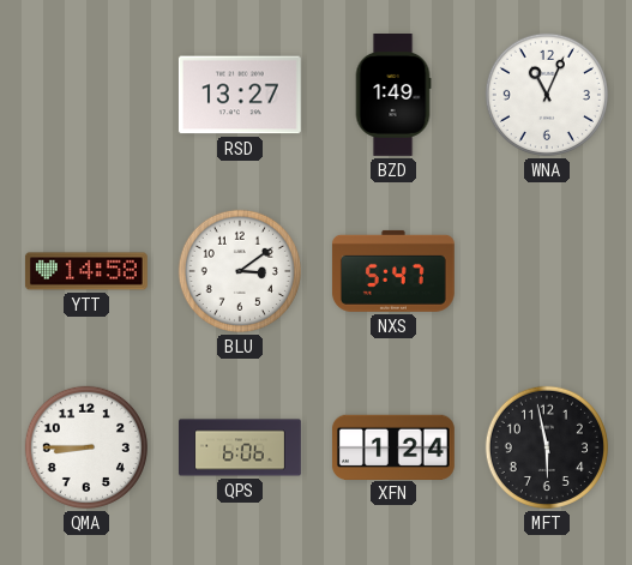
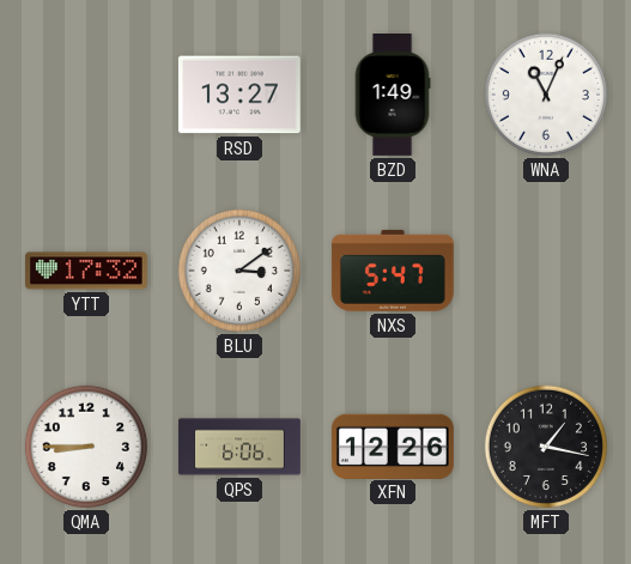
YTT: 14:58 -> 17:32 (86, 271)
XFN: 1:24 -> 12:26 (393, 445)
MFT: 5:58 -> 1:17 (546, 447)
